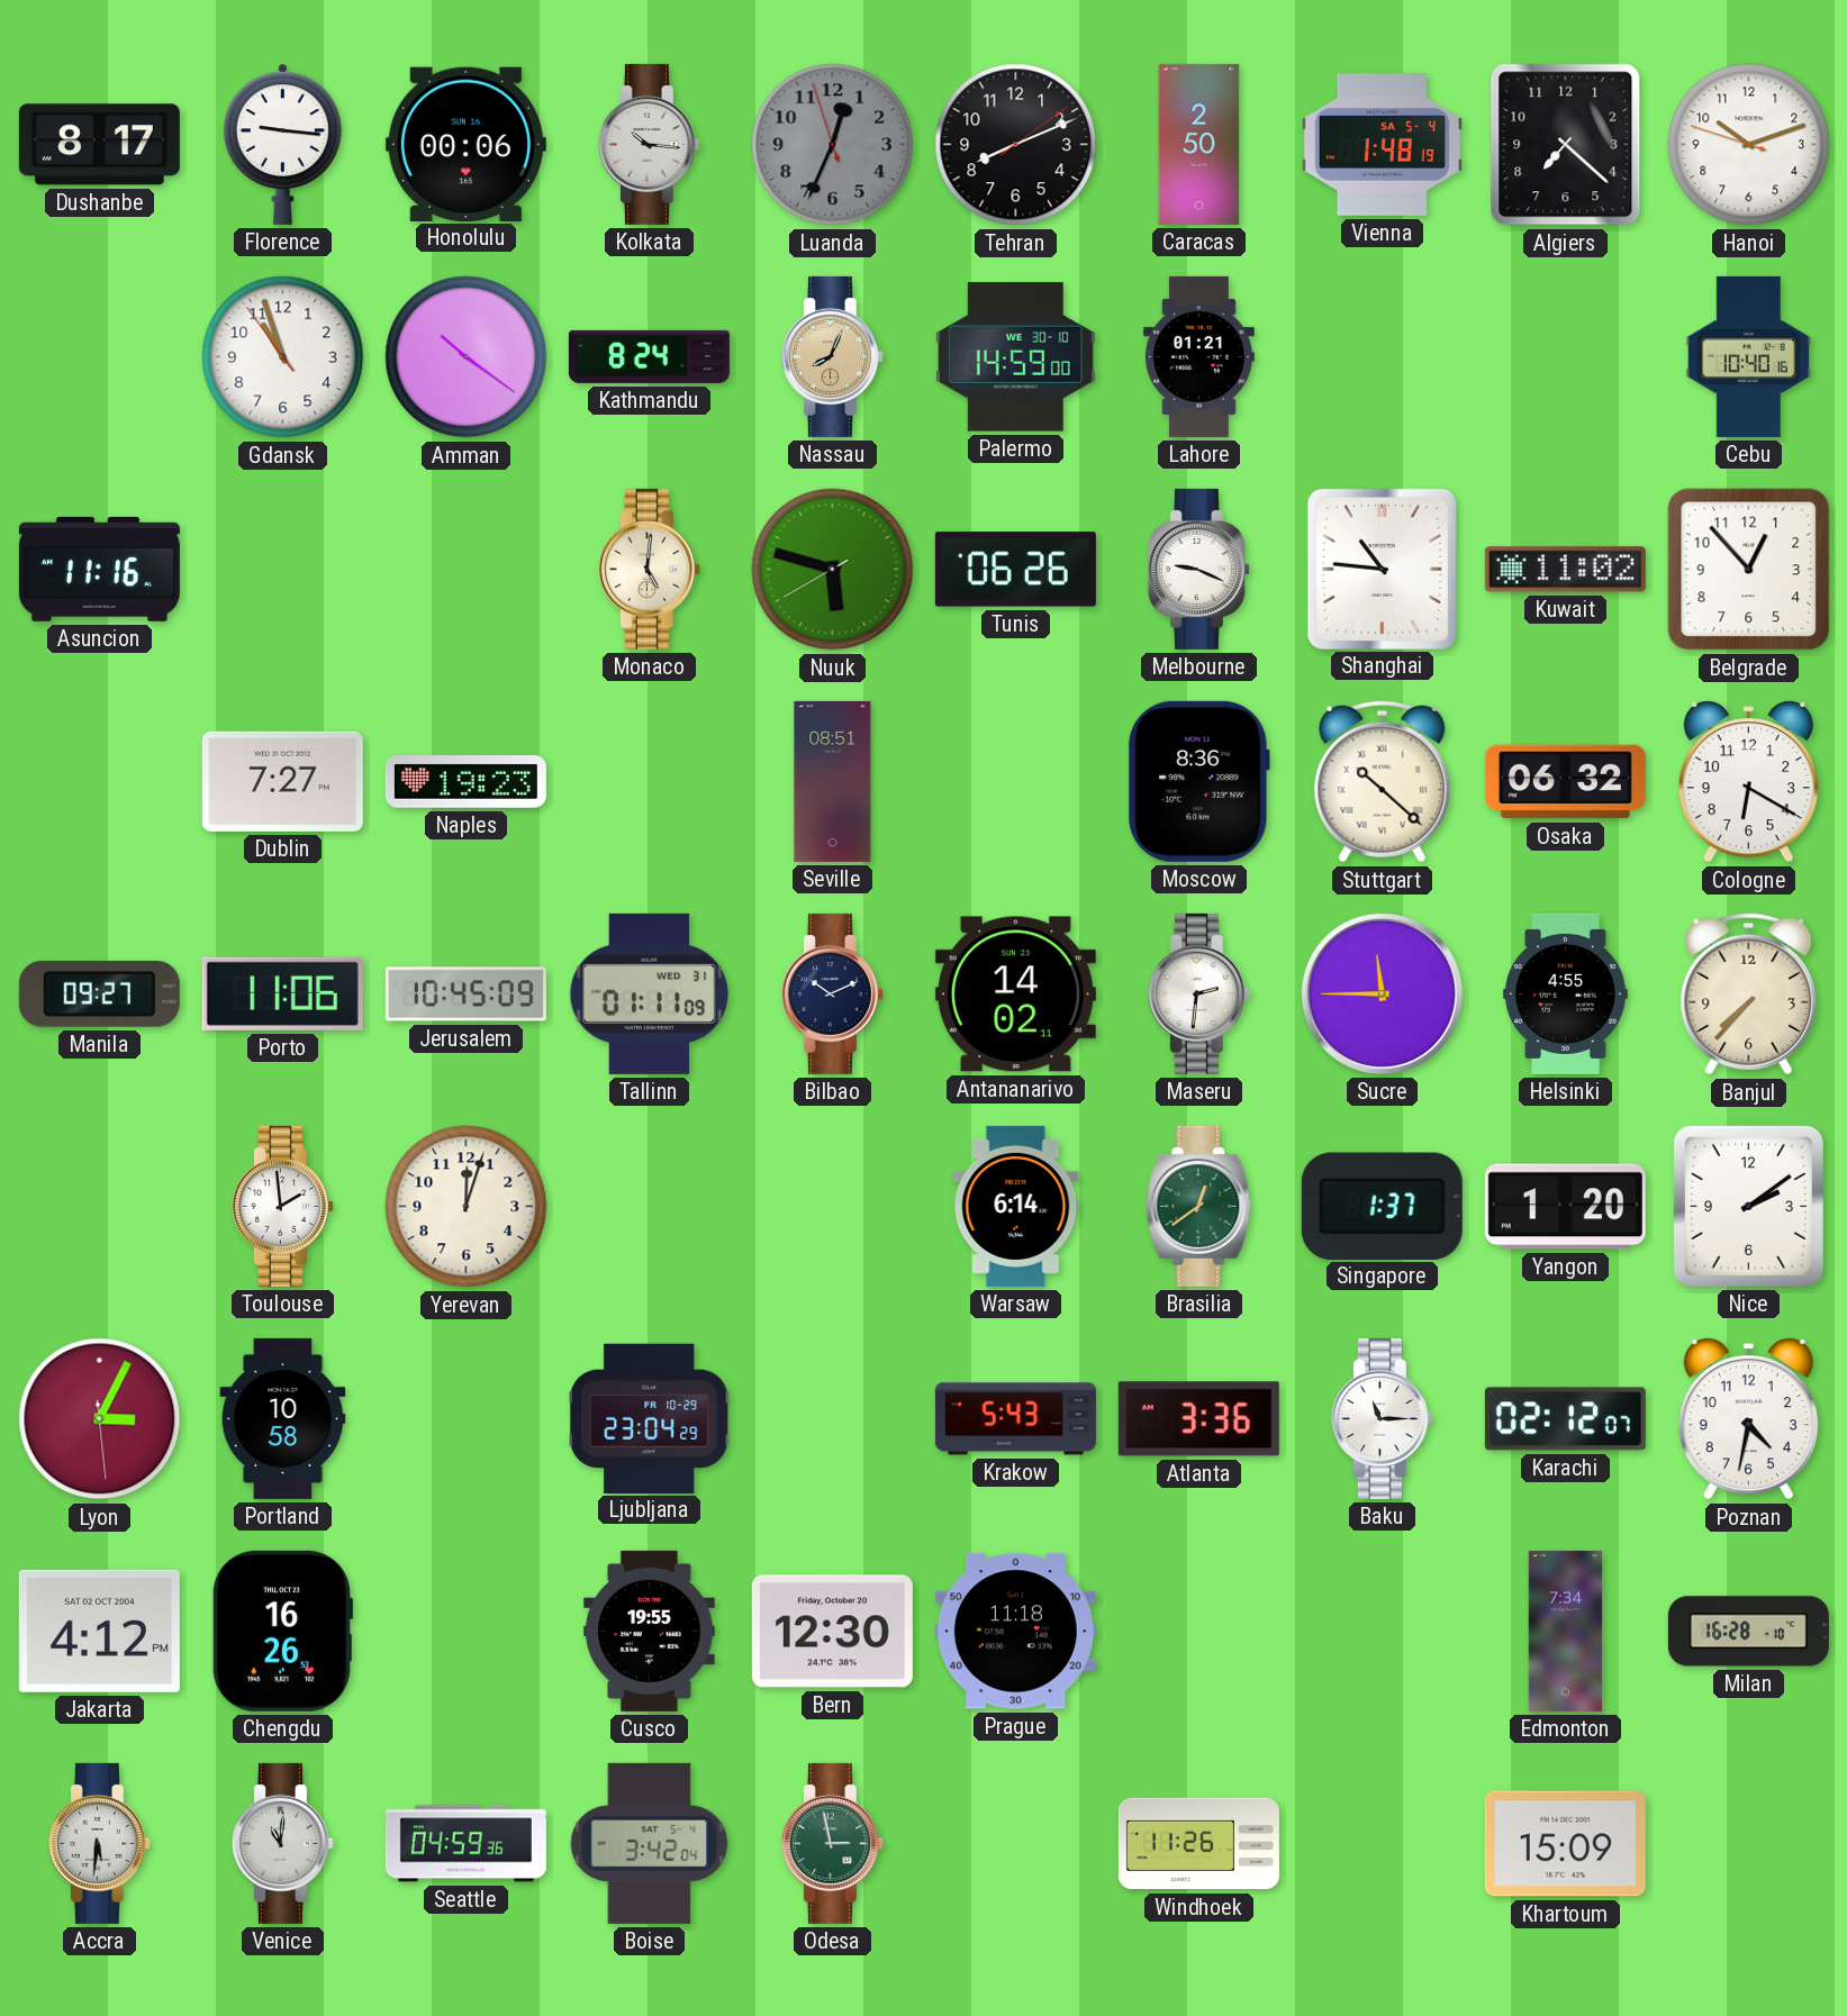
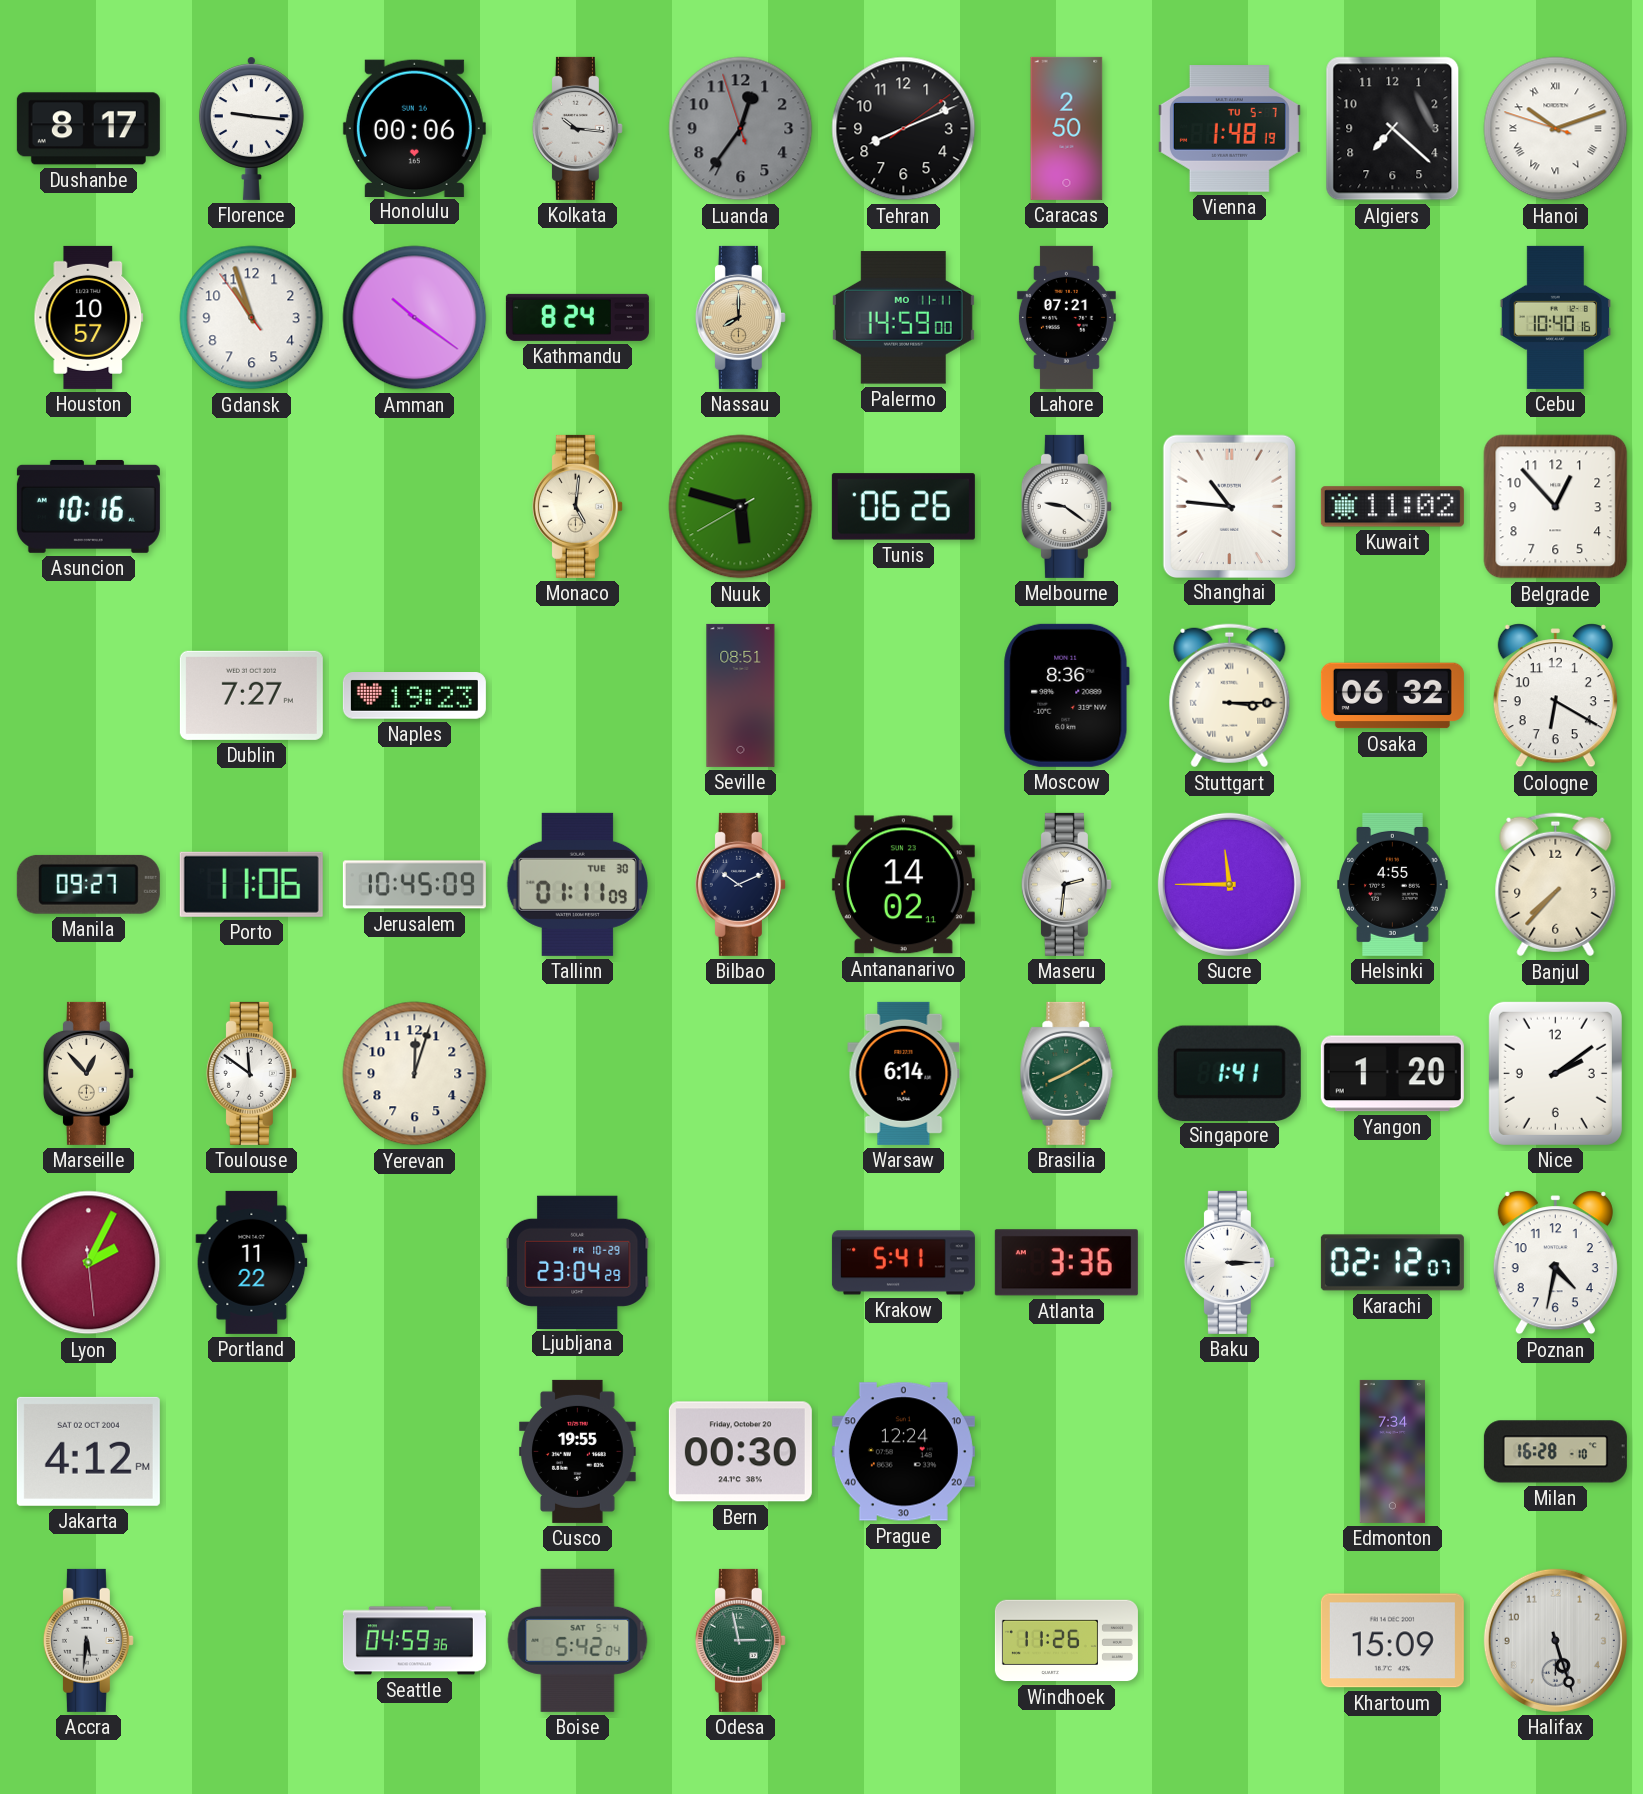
Luanda: 12:33 -> 12:35 (741, 129)
Vienna date: SA 5-4 -> TU 5-7 (1229, 129)
Hanoi numerals: Arabic -> Roman (1556, 129)
Houston: none -> 10:57 (89, 317)
Nassau: 8:04 -> 8:00 (740, 317)
Palermo date: WE 30-10 -> MO 11-11 (903, 318)
Lahore: 01:21 -> 07:21 (1066, 317)
Asuncion: 11:16 -> 10:16 (88, 506)
Melbourne: 9:19 -> 9:21 (1066, 506)
Stuttgart: 10:22 -> 3:15 (1230, 696)
Tallinn date: WED 31 -> TUE 30 (577, 884)
Marseille: none -> 12:53 (88, 1073)
Toulouse: 1:59 -> 11:51 (251, 1073)
Brasilia: 12:39 -> 8:10 (1067, 1073)
Singapore: 1:37 -> 1:41 (1229, 1073)
Lyon: 3:04 -> 2:04 (89, 1263)
Portland: 10:58 -> 11:22 (252, 1262)
Krakow: 5:43 -> 5:41 (903, 1263)
Baku: 11:15 -> 3:15 (1229, 1262)
Chengdu: 16:26 -> none (281, 1631)
Bern: 12:30 -> 00:30 (740, 1452)
Prague: 11:18 -> 12:24 (903, 1452)
Venice: 11:01 -> none (282, 1843)
Boise: 3:42 -> 5:42 (578, 1640)
Halifax: none -> 5:27 (1555, 1640)
